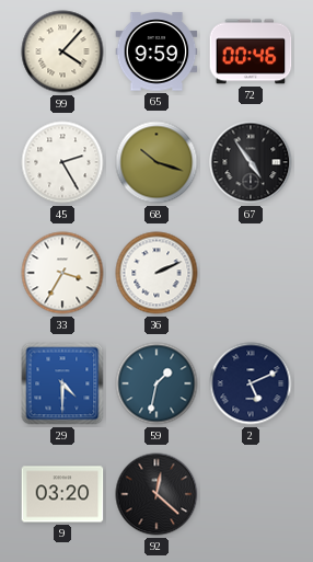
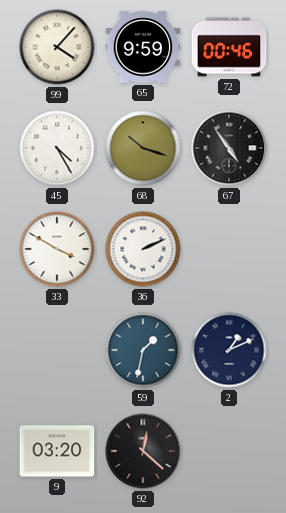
45: 2:25 -> 4:25 (57, 148)
33: 3:35 -> 3:50 (57, 249)
29: 4:30 -> none (62, 383)
2: 5:11 -> 1:11 (229, 350)
